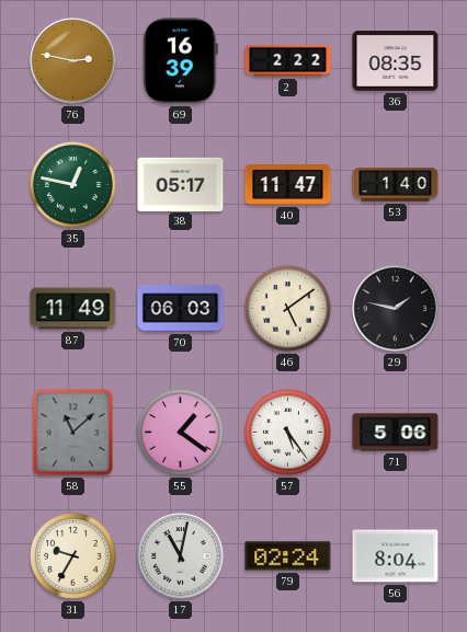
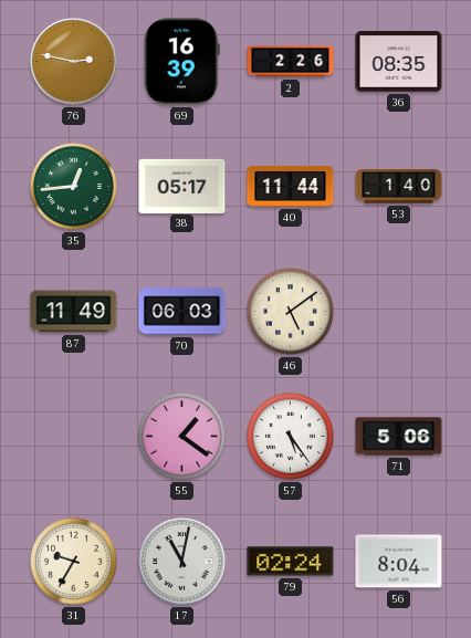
2: 2:22 -> 2:26 (291, 62)
35: 12:47 -> 12:44 (74, 187)
40: 11:47 -> 11:44 (291, 187)
29: 1:47 -> none (396, 309)
58: 11:08 -> none (73, 433)
